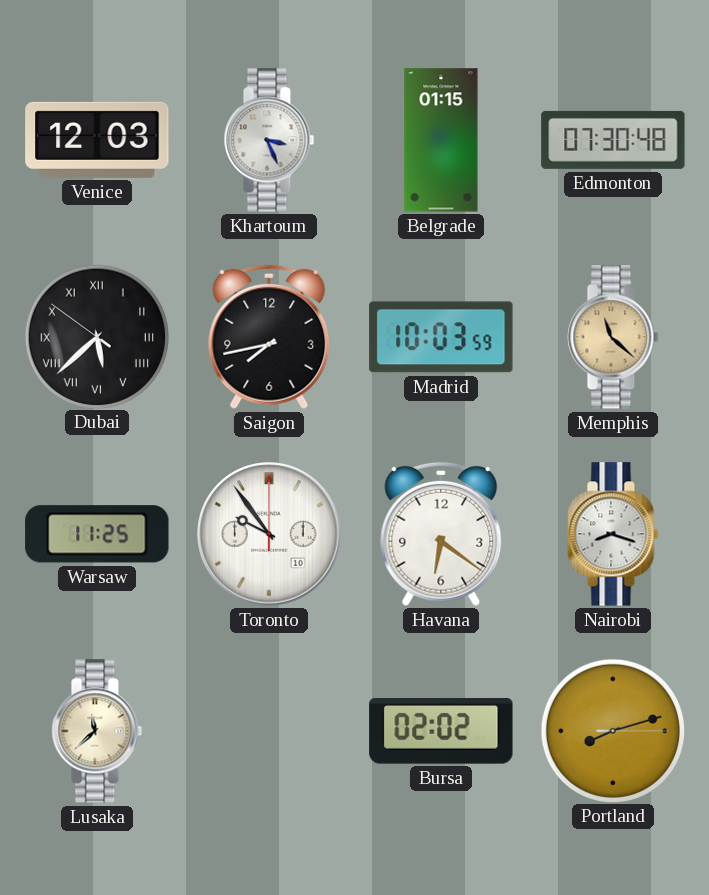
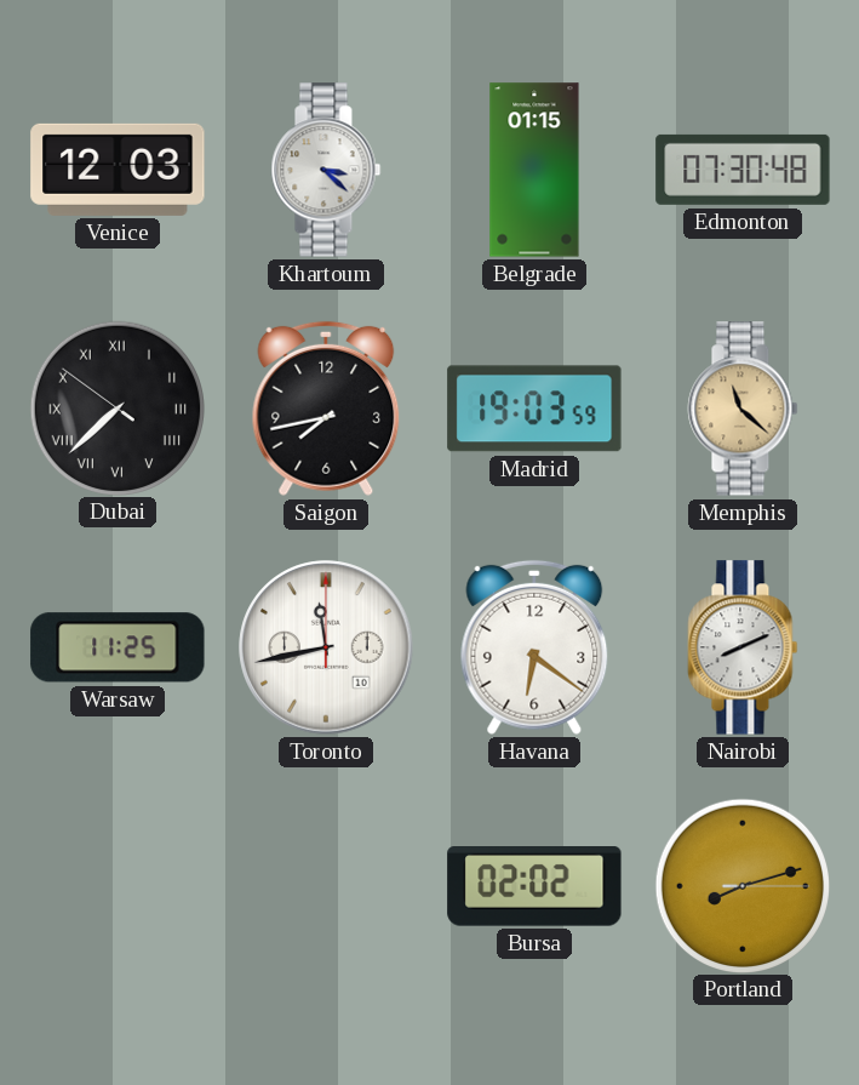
Khartoum: 3:26 -> 3:22 (326, 170)
Dubai: 5:37 -> 7:37 (116, 407)
Madrid: 10:03 -> 19:03 (534, 409)
Toronto: 9:54 -> 11:43 (326, 647)
Nairobi: 8:18 -> 8:11 (743, 647)
Lusaka: 11:38 -> none (97, 731)
